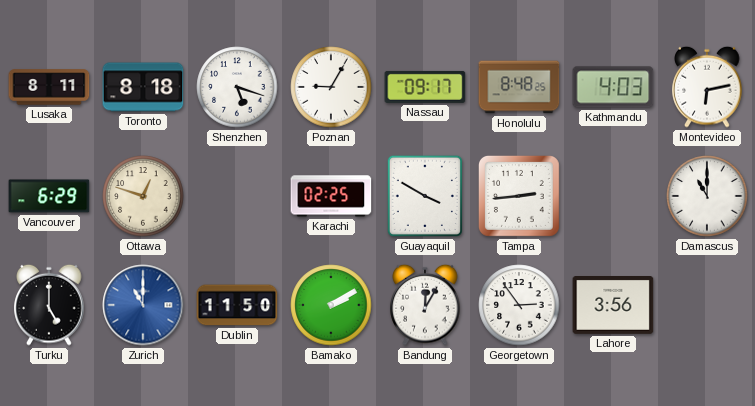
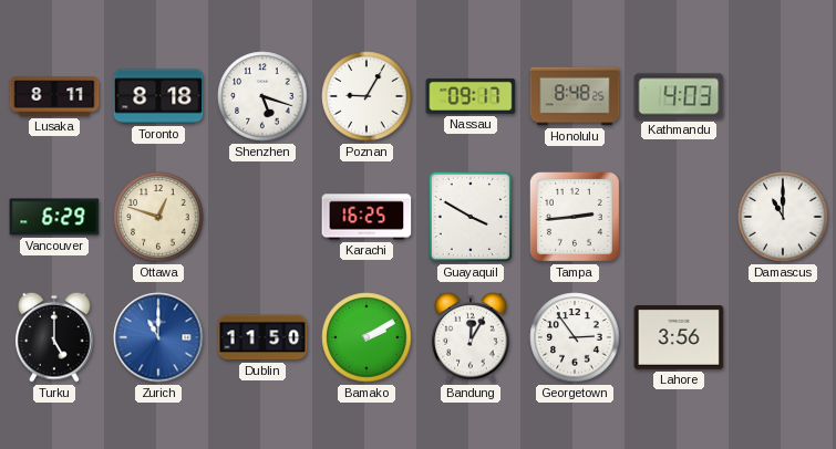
Montevideo: 6:13 -> none (707, 87)
Karachi: 02:25 -> 16:25 (367, 217)
